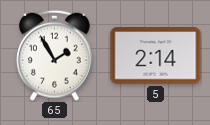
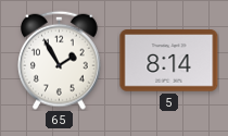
5: 2:14 -> 8:14 (169, 61)
